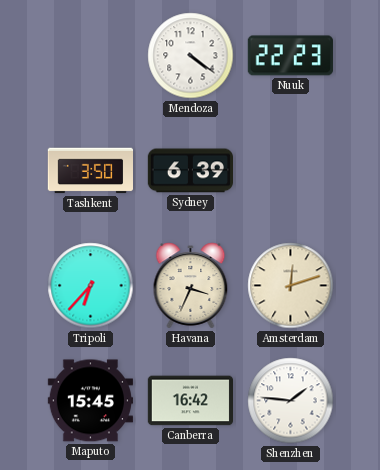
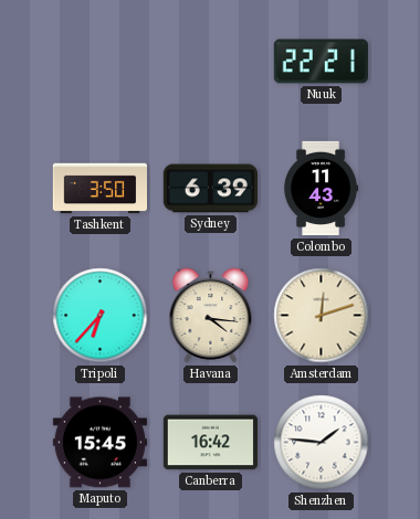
Mendoza: 4:21 -> none (191, 56)
Nuuk: 22:23 -> 22:21 (321, 62)
Colombo: none -> 11:43 (322, 189)
Havana: 3:34 -> 4:16 (211, 316)
